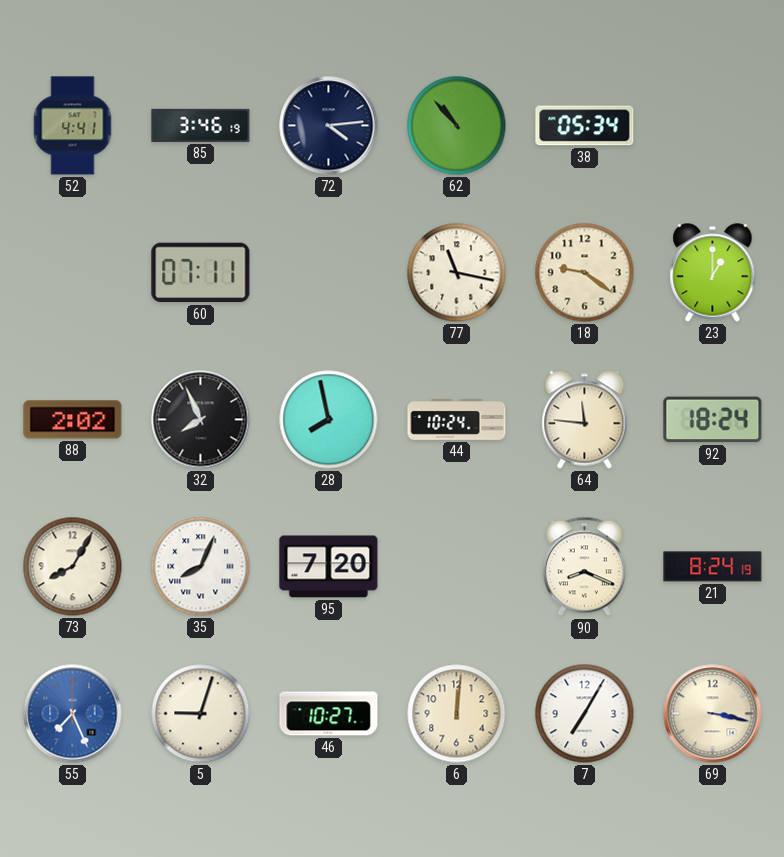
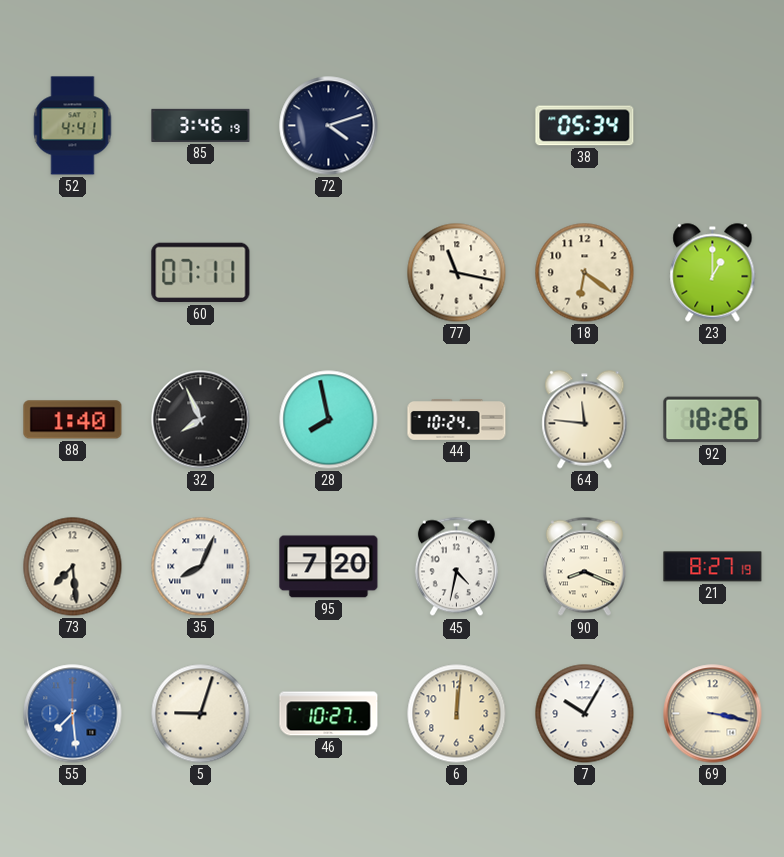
72: 4:14 -> 4:12 (329, 126)
62: 10:53 -> none (457, 126)
18: 9:21 -> 6:21 (585, 273)
88: 2:02 -> 1:40 (73, 420)
92: 18:24 -> 18:26 (713, 420)
73: 8:05 -> 7:29 (73, 567)
45: none -> 4:32 (456, 567)
21: 8:24 -> 8:27 (713, 567)
55: 7:26 -> 7:29 (73, 714)
7: 7:05 -> 10:05 (585, 714)
